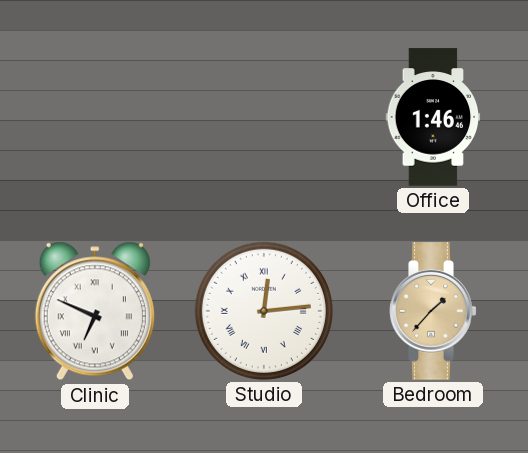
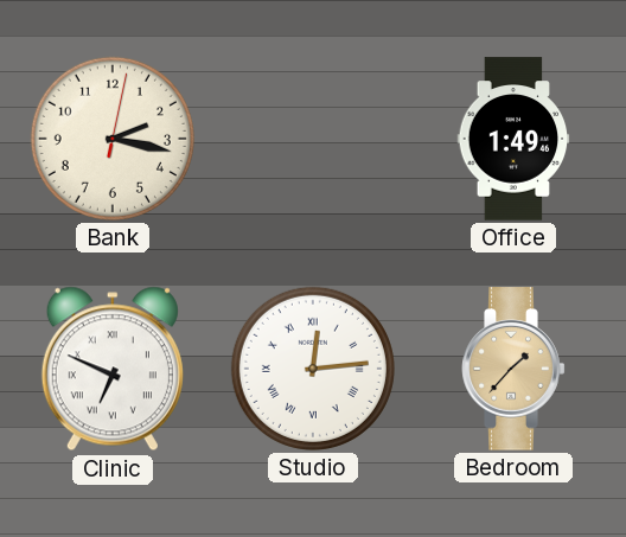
Bank: none -> 2:17 (113, 139)
Office: 1:46 -> 1:49 (513, 139)
